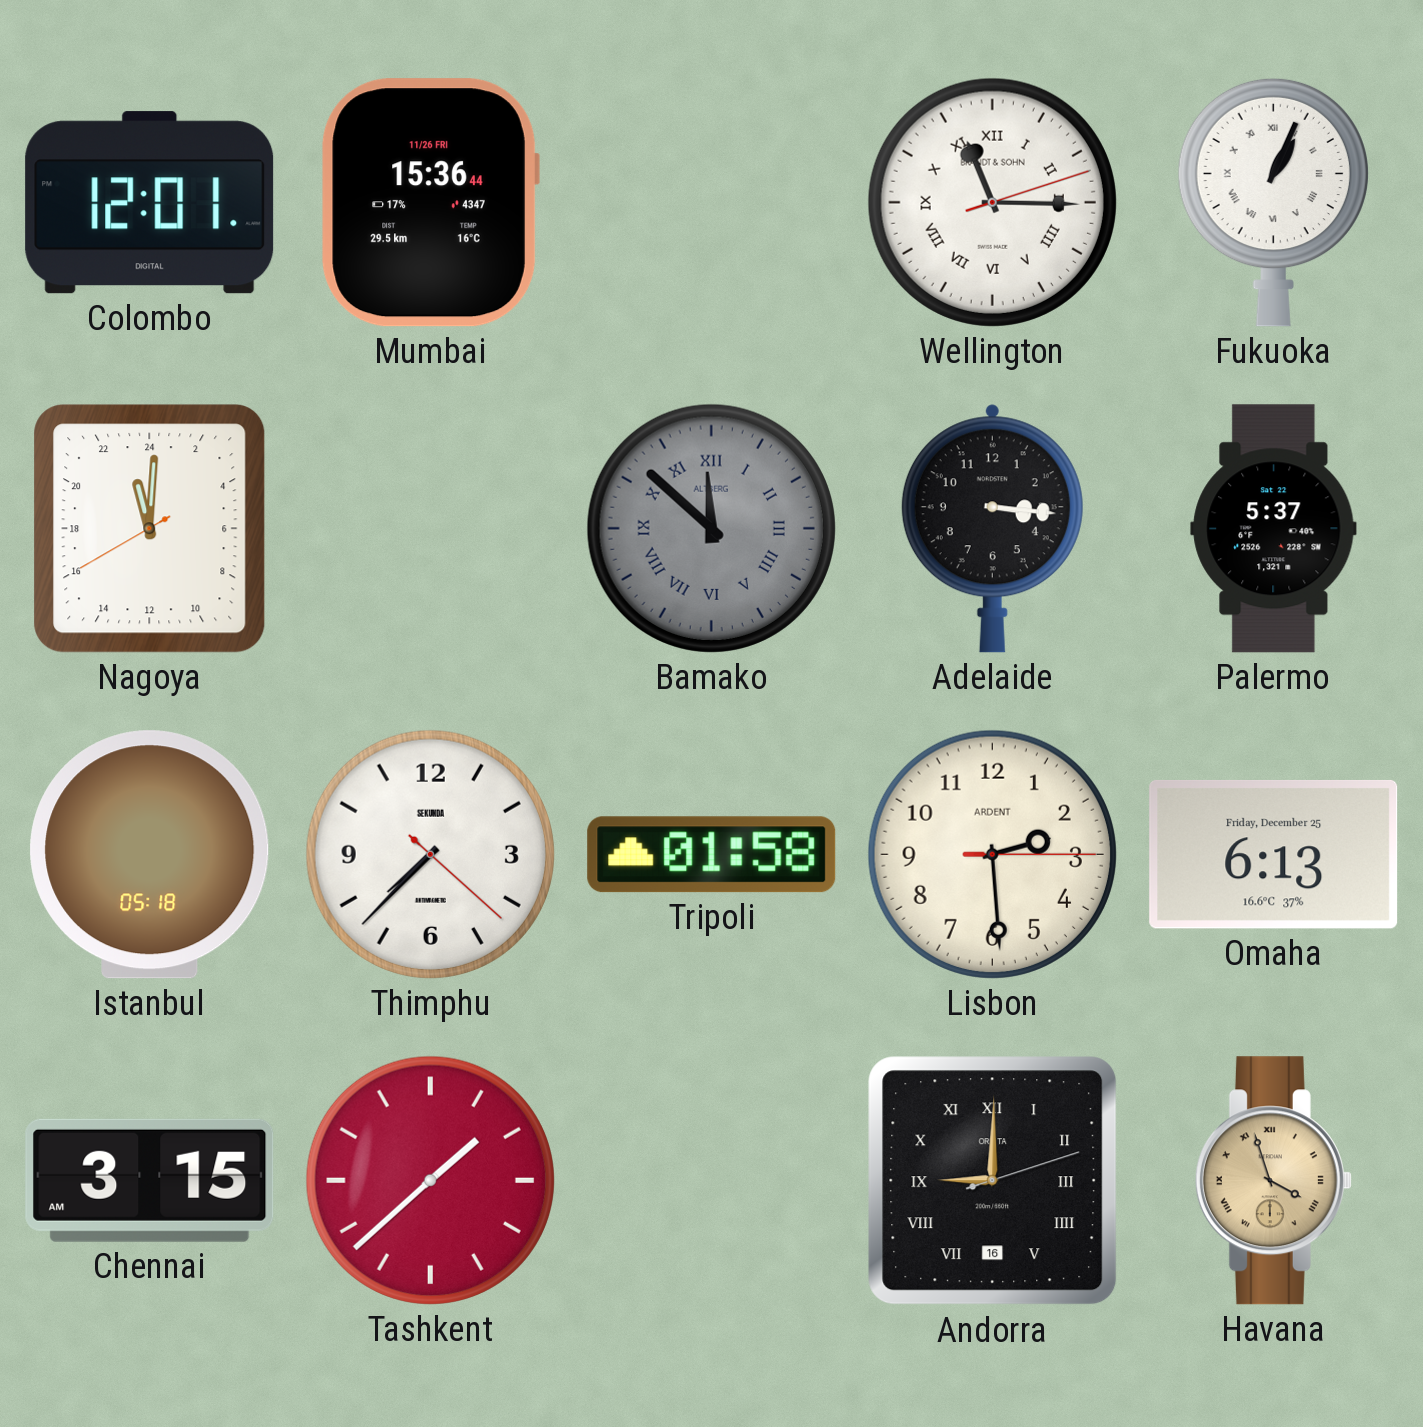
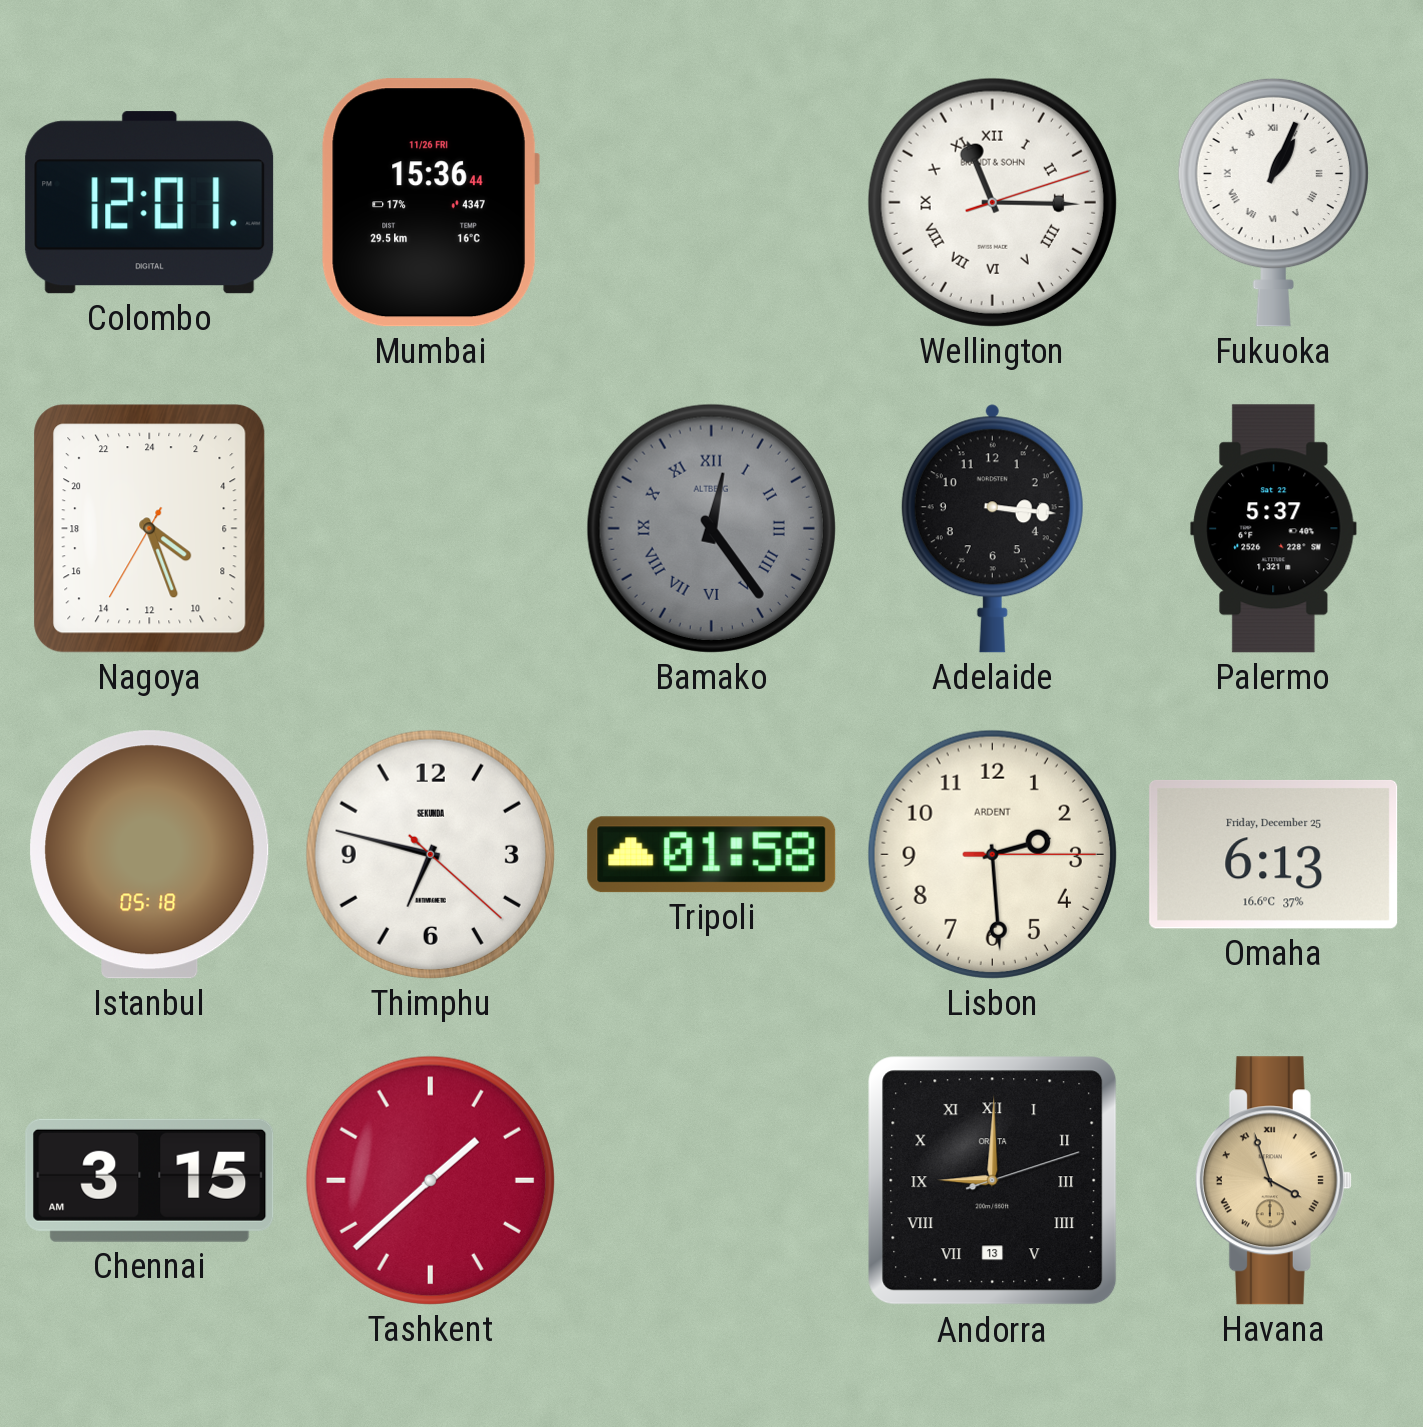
Nagoya: 23:00 -> 8:26 (150, 529)
Bamako: 11:52 -> 12:24 (711, 528)
Thimphu: 7:37 -> 6:47 (430, 854)
Andorra date: 16 -> 13 (993, 1181)
